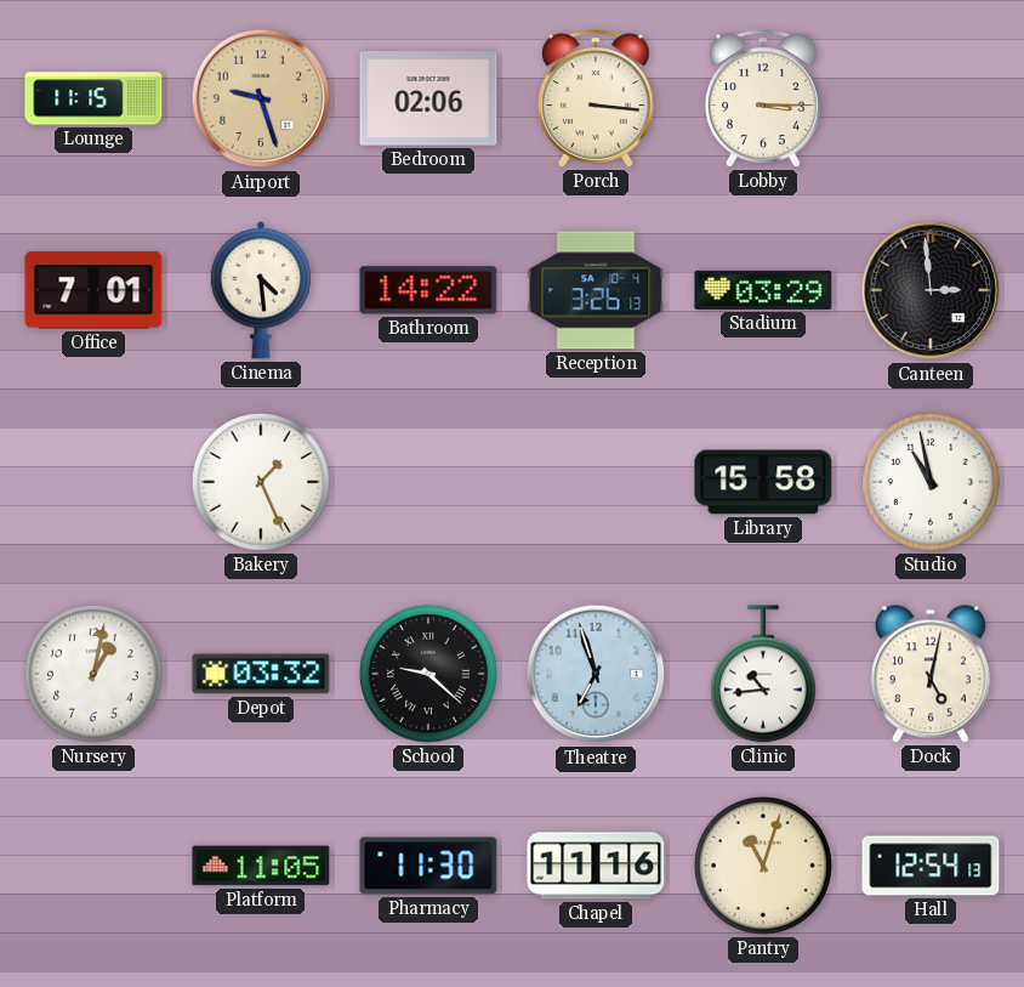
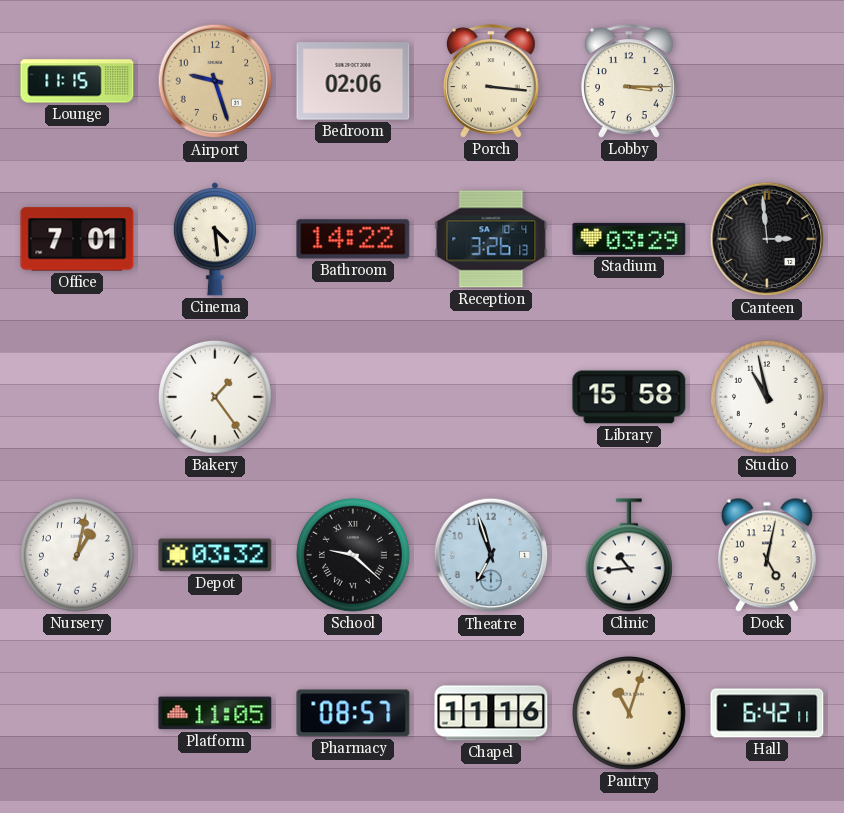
Bakery: 1:26 -> 1:24 (215, 397)
Pharmacy: 11:30 -> 08:57 (353, 713)
Hall: 12:54 -> 6:42 (767, 713)
